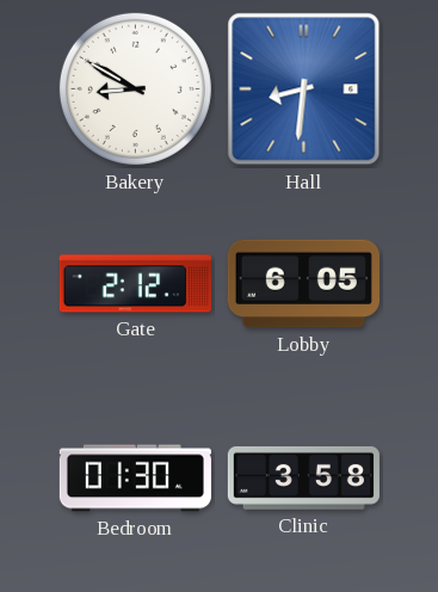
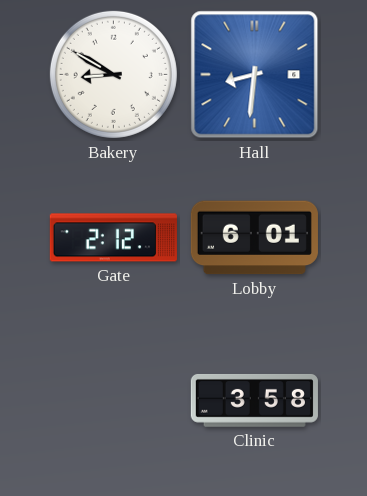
Lobby: 6:05 -> 6:01 (254, 238)
Bedroom: 01:30 -> none (135, 479)
